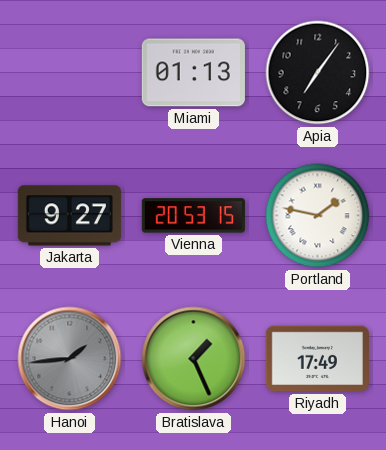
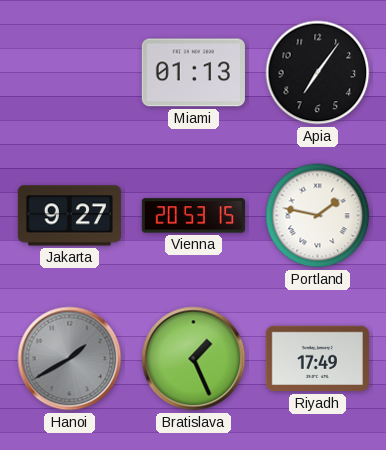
Hanoi: 1:44 -> 1:40 (70, 359)
